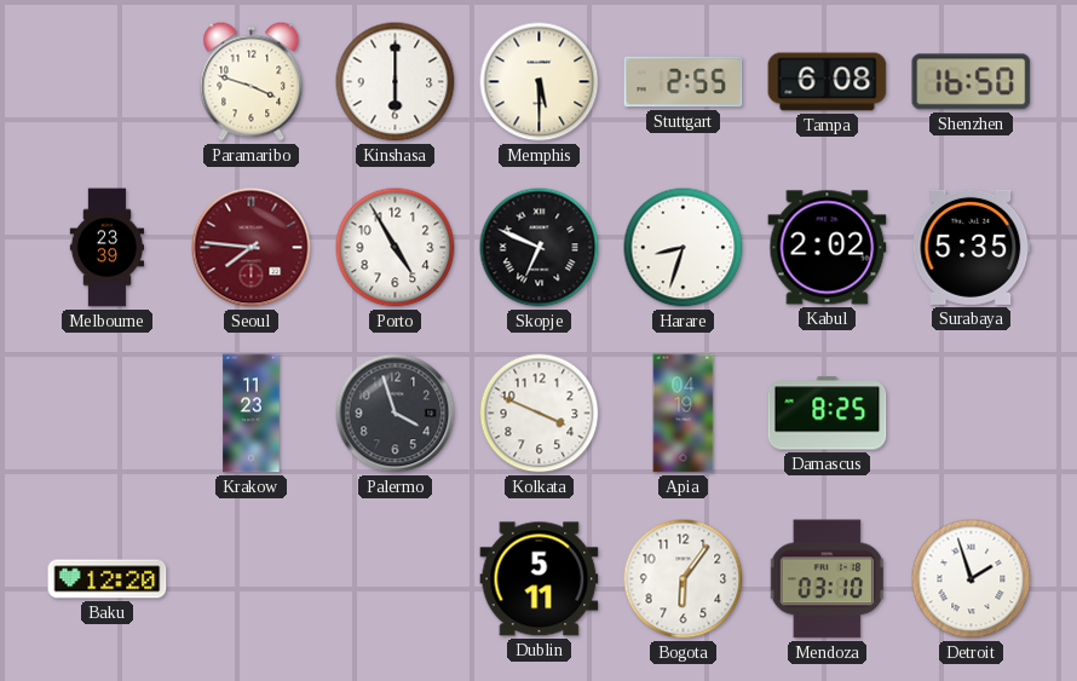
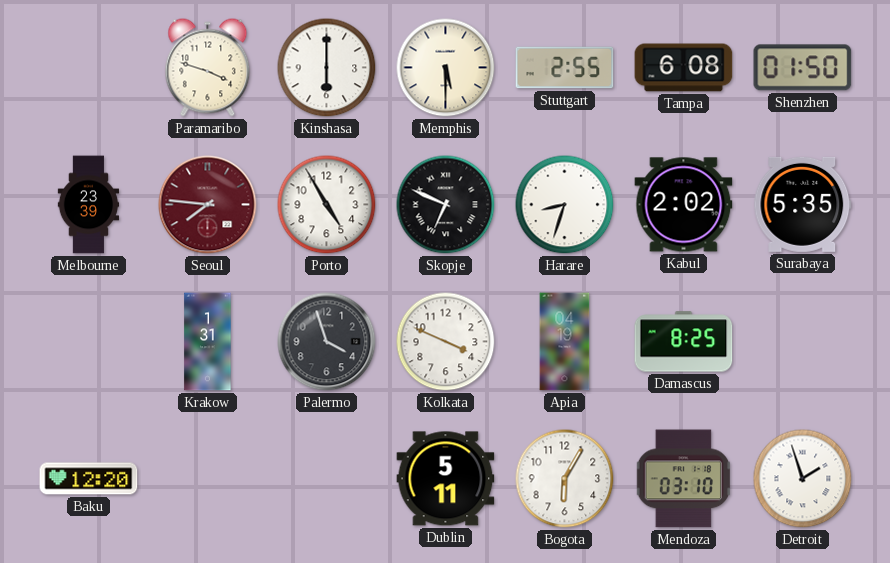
Shenzhen: 16:50 -> 01:50 (803, 68)
Krakow: 11:23 -> 1:31 (208, 342)
Bogota: 6:06 -> 6:05 (565, 479)
